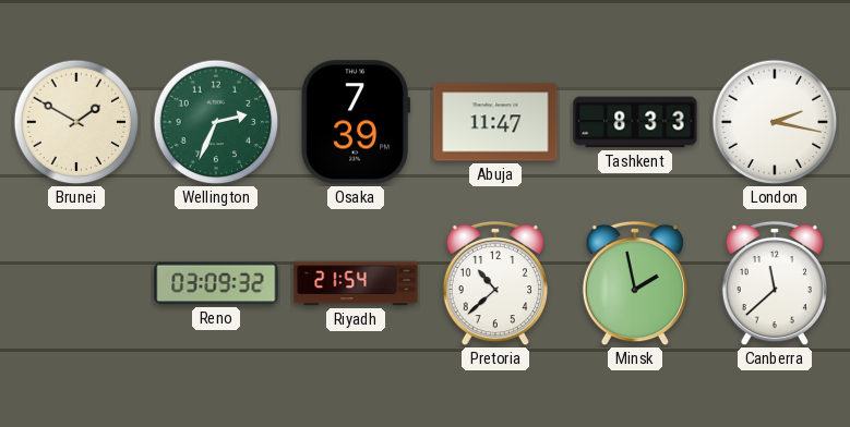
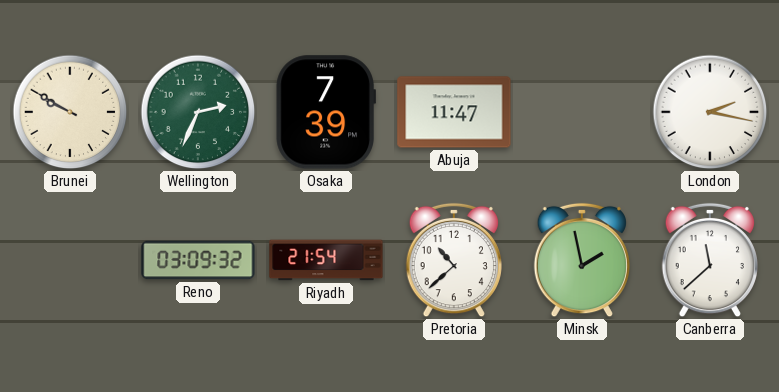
Brunei: 1:50 -> 9:50 (70, 112)
Tashkent: 8:33 -> none (635, 122)
